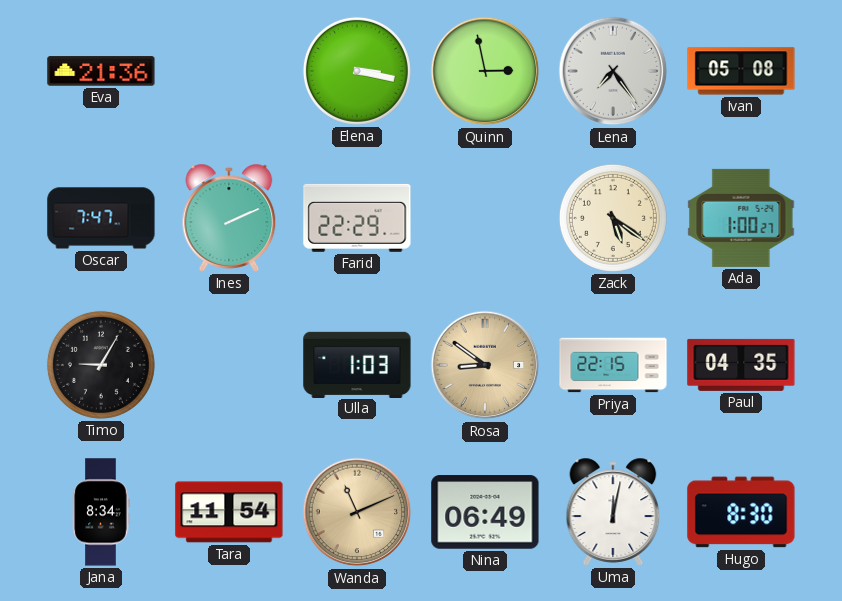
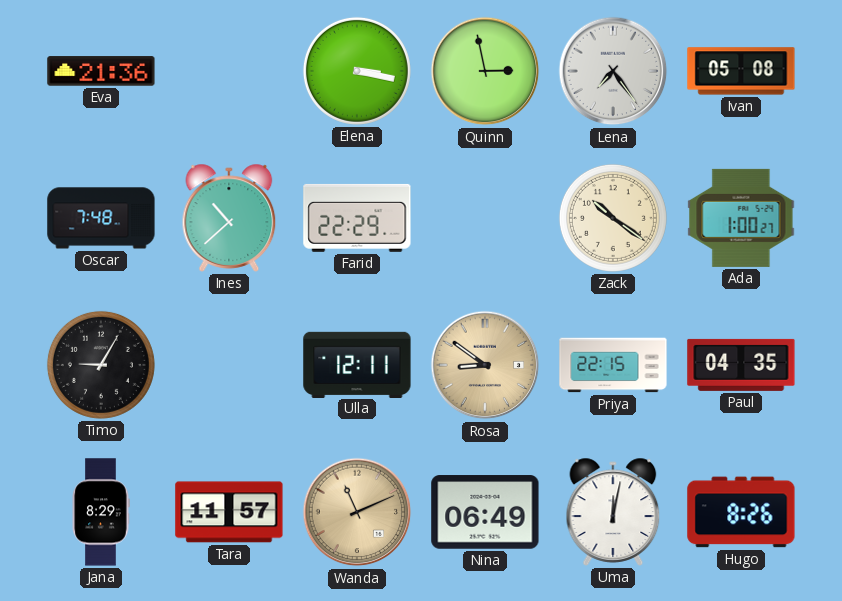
Oscar: 7:47 -> 7:48 (101, 218)
Ines: 2:11 -> 10:38 (229, 218)
Zack: 5:21 -> 10:21 (613, 218)
Ulla: 1:03 -> 12:11 (357, 364)
Jana: 8:34 -> 8:29 (101, 512)
Tara: 11:54 -> 11:57 (229, 512)
Hugo: 8:30 -> 8:26 (741, 512)
